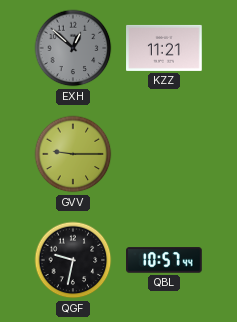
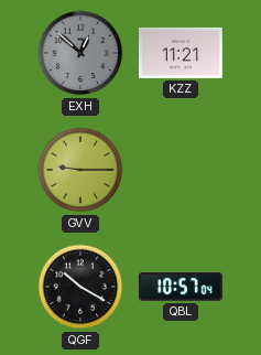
QGF: 9:32 -> 10:20 (80, 287)
QBL: 10:57:44 -> 10:57:04 (181, 287)
